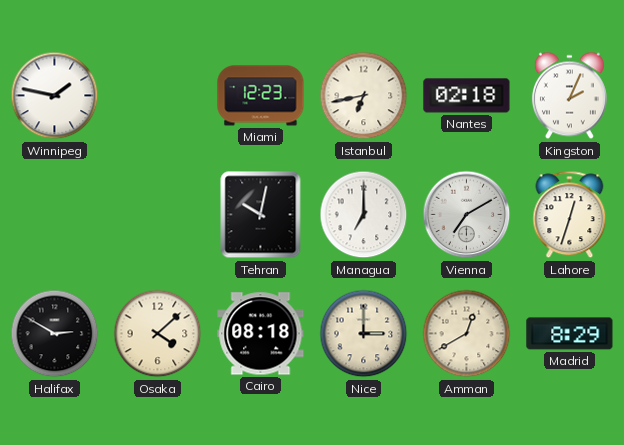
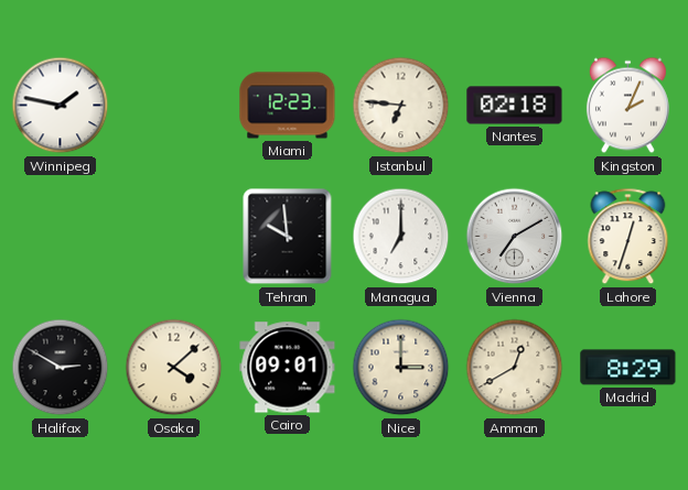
Istanbul: 6:43 -> 6:46 (401, 106)
Tehran: 10:02 -> 9:59 (288, 237)
Cairo: 08:18 -> 09:01 (288, 368)
